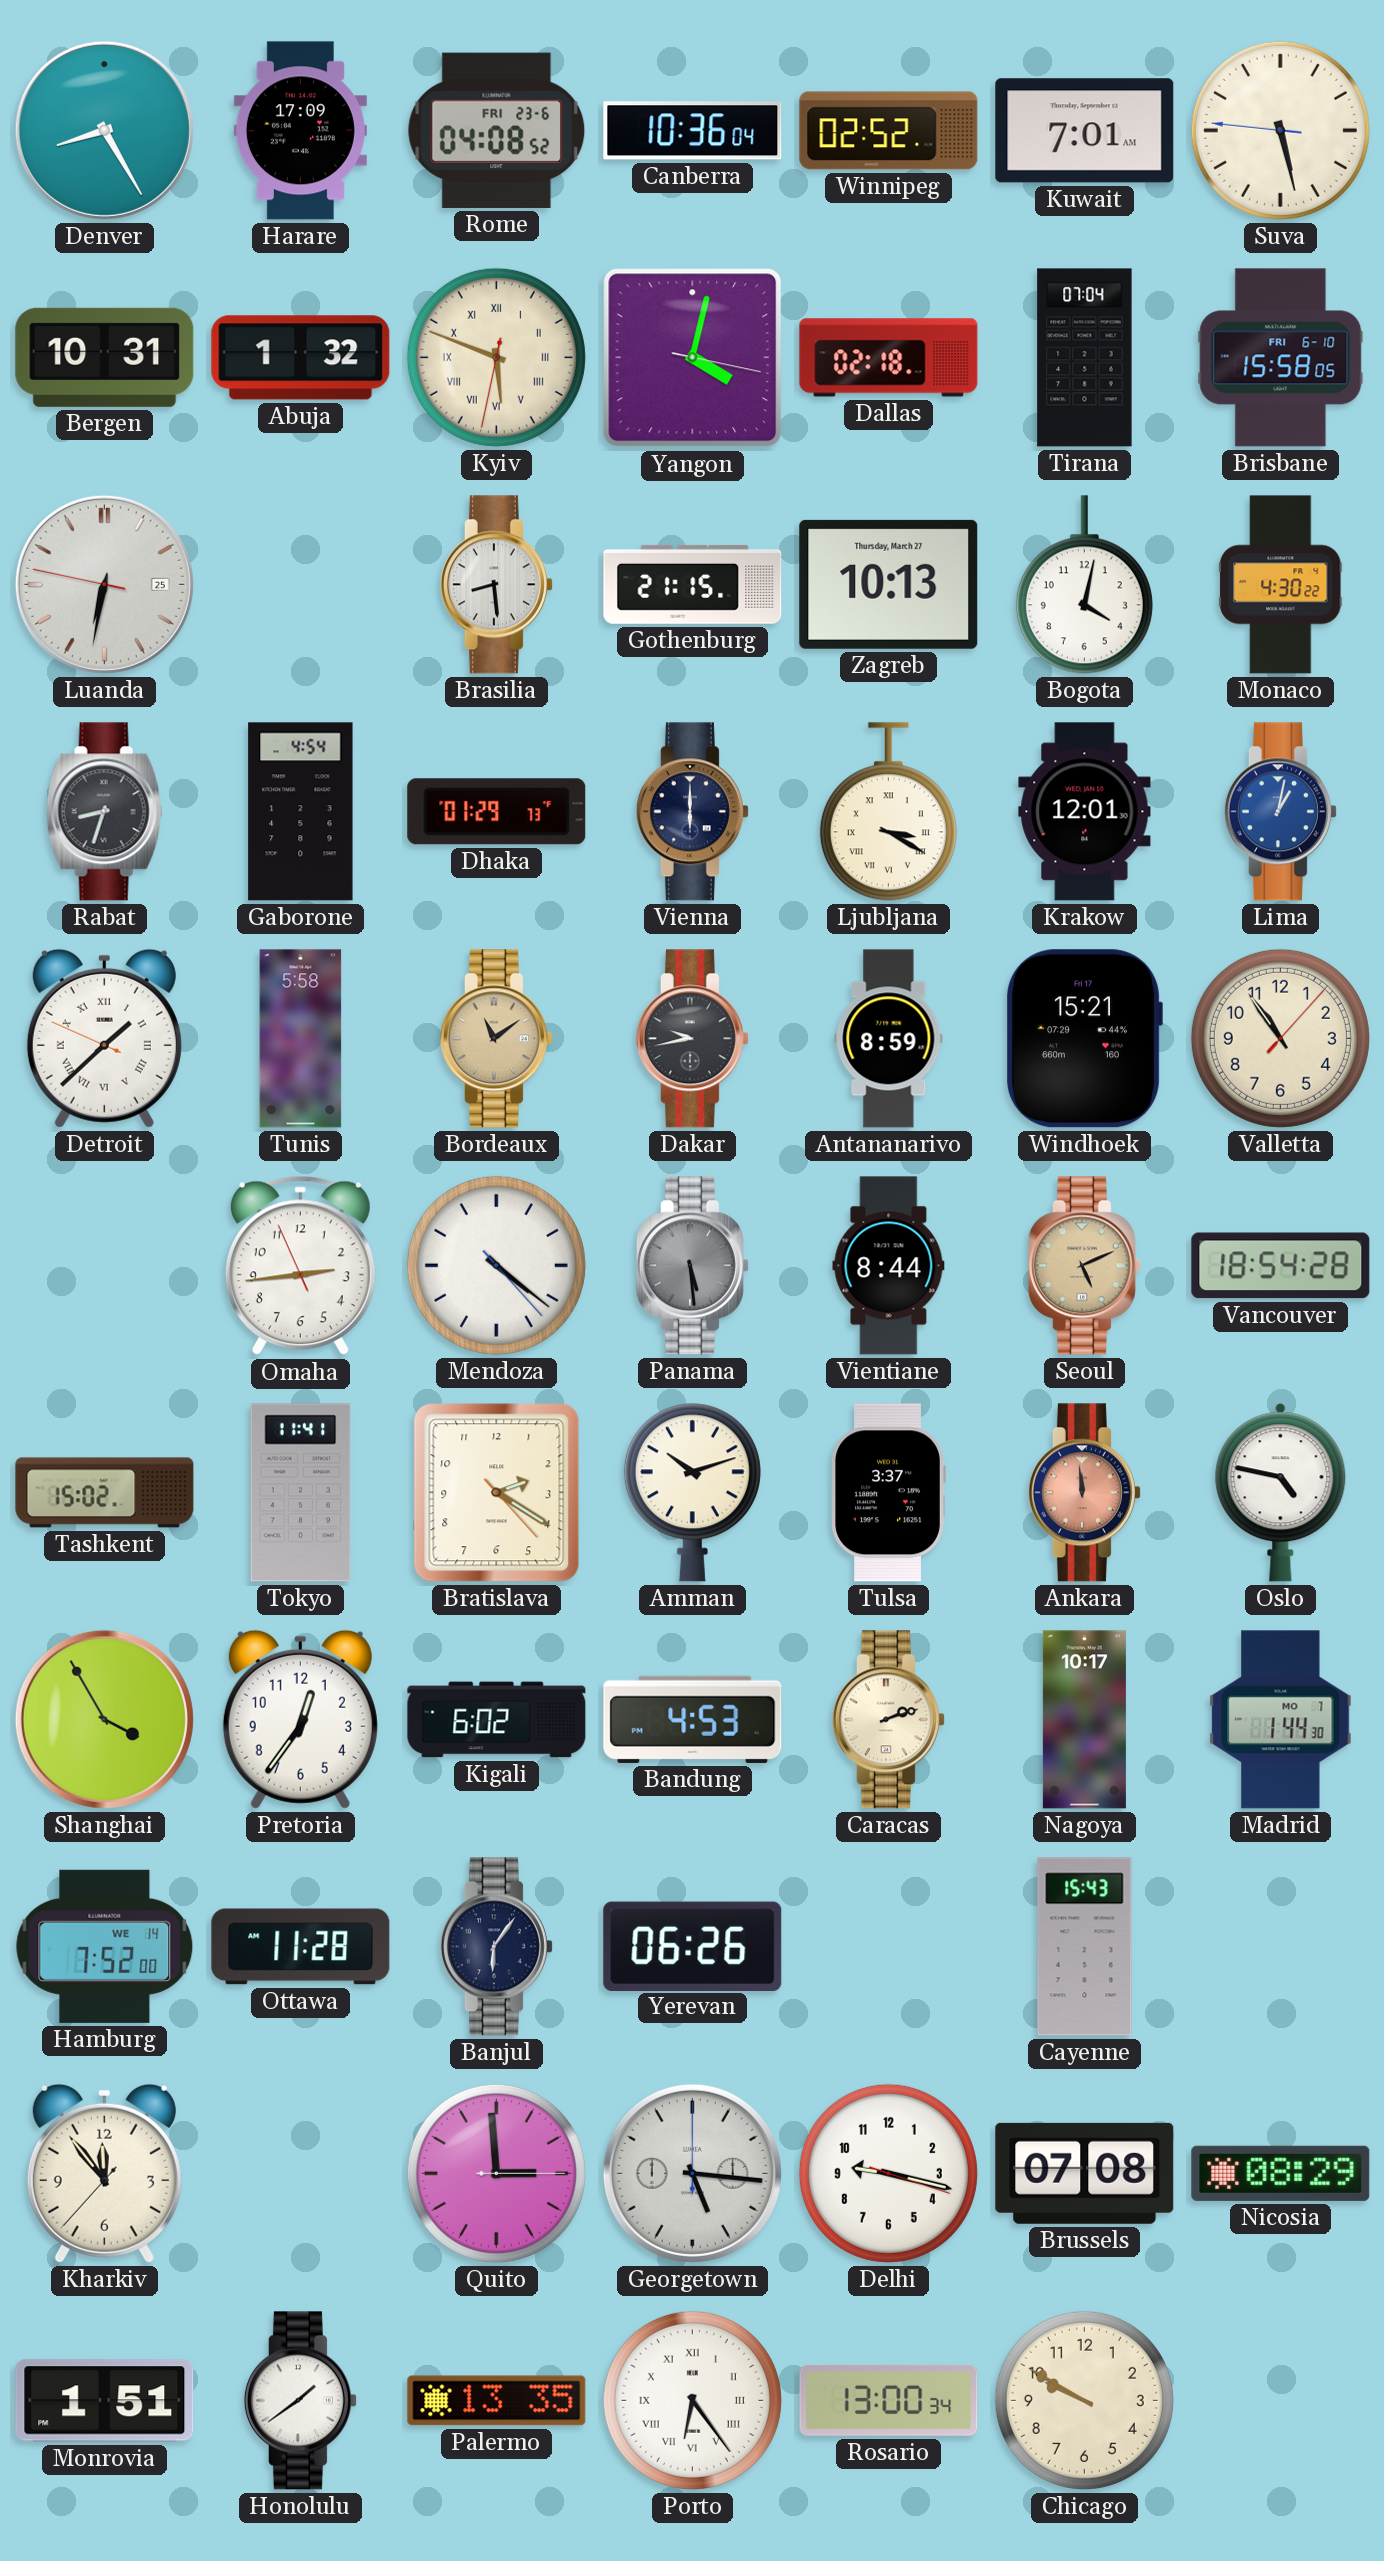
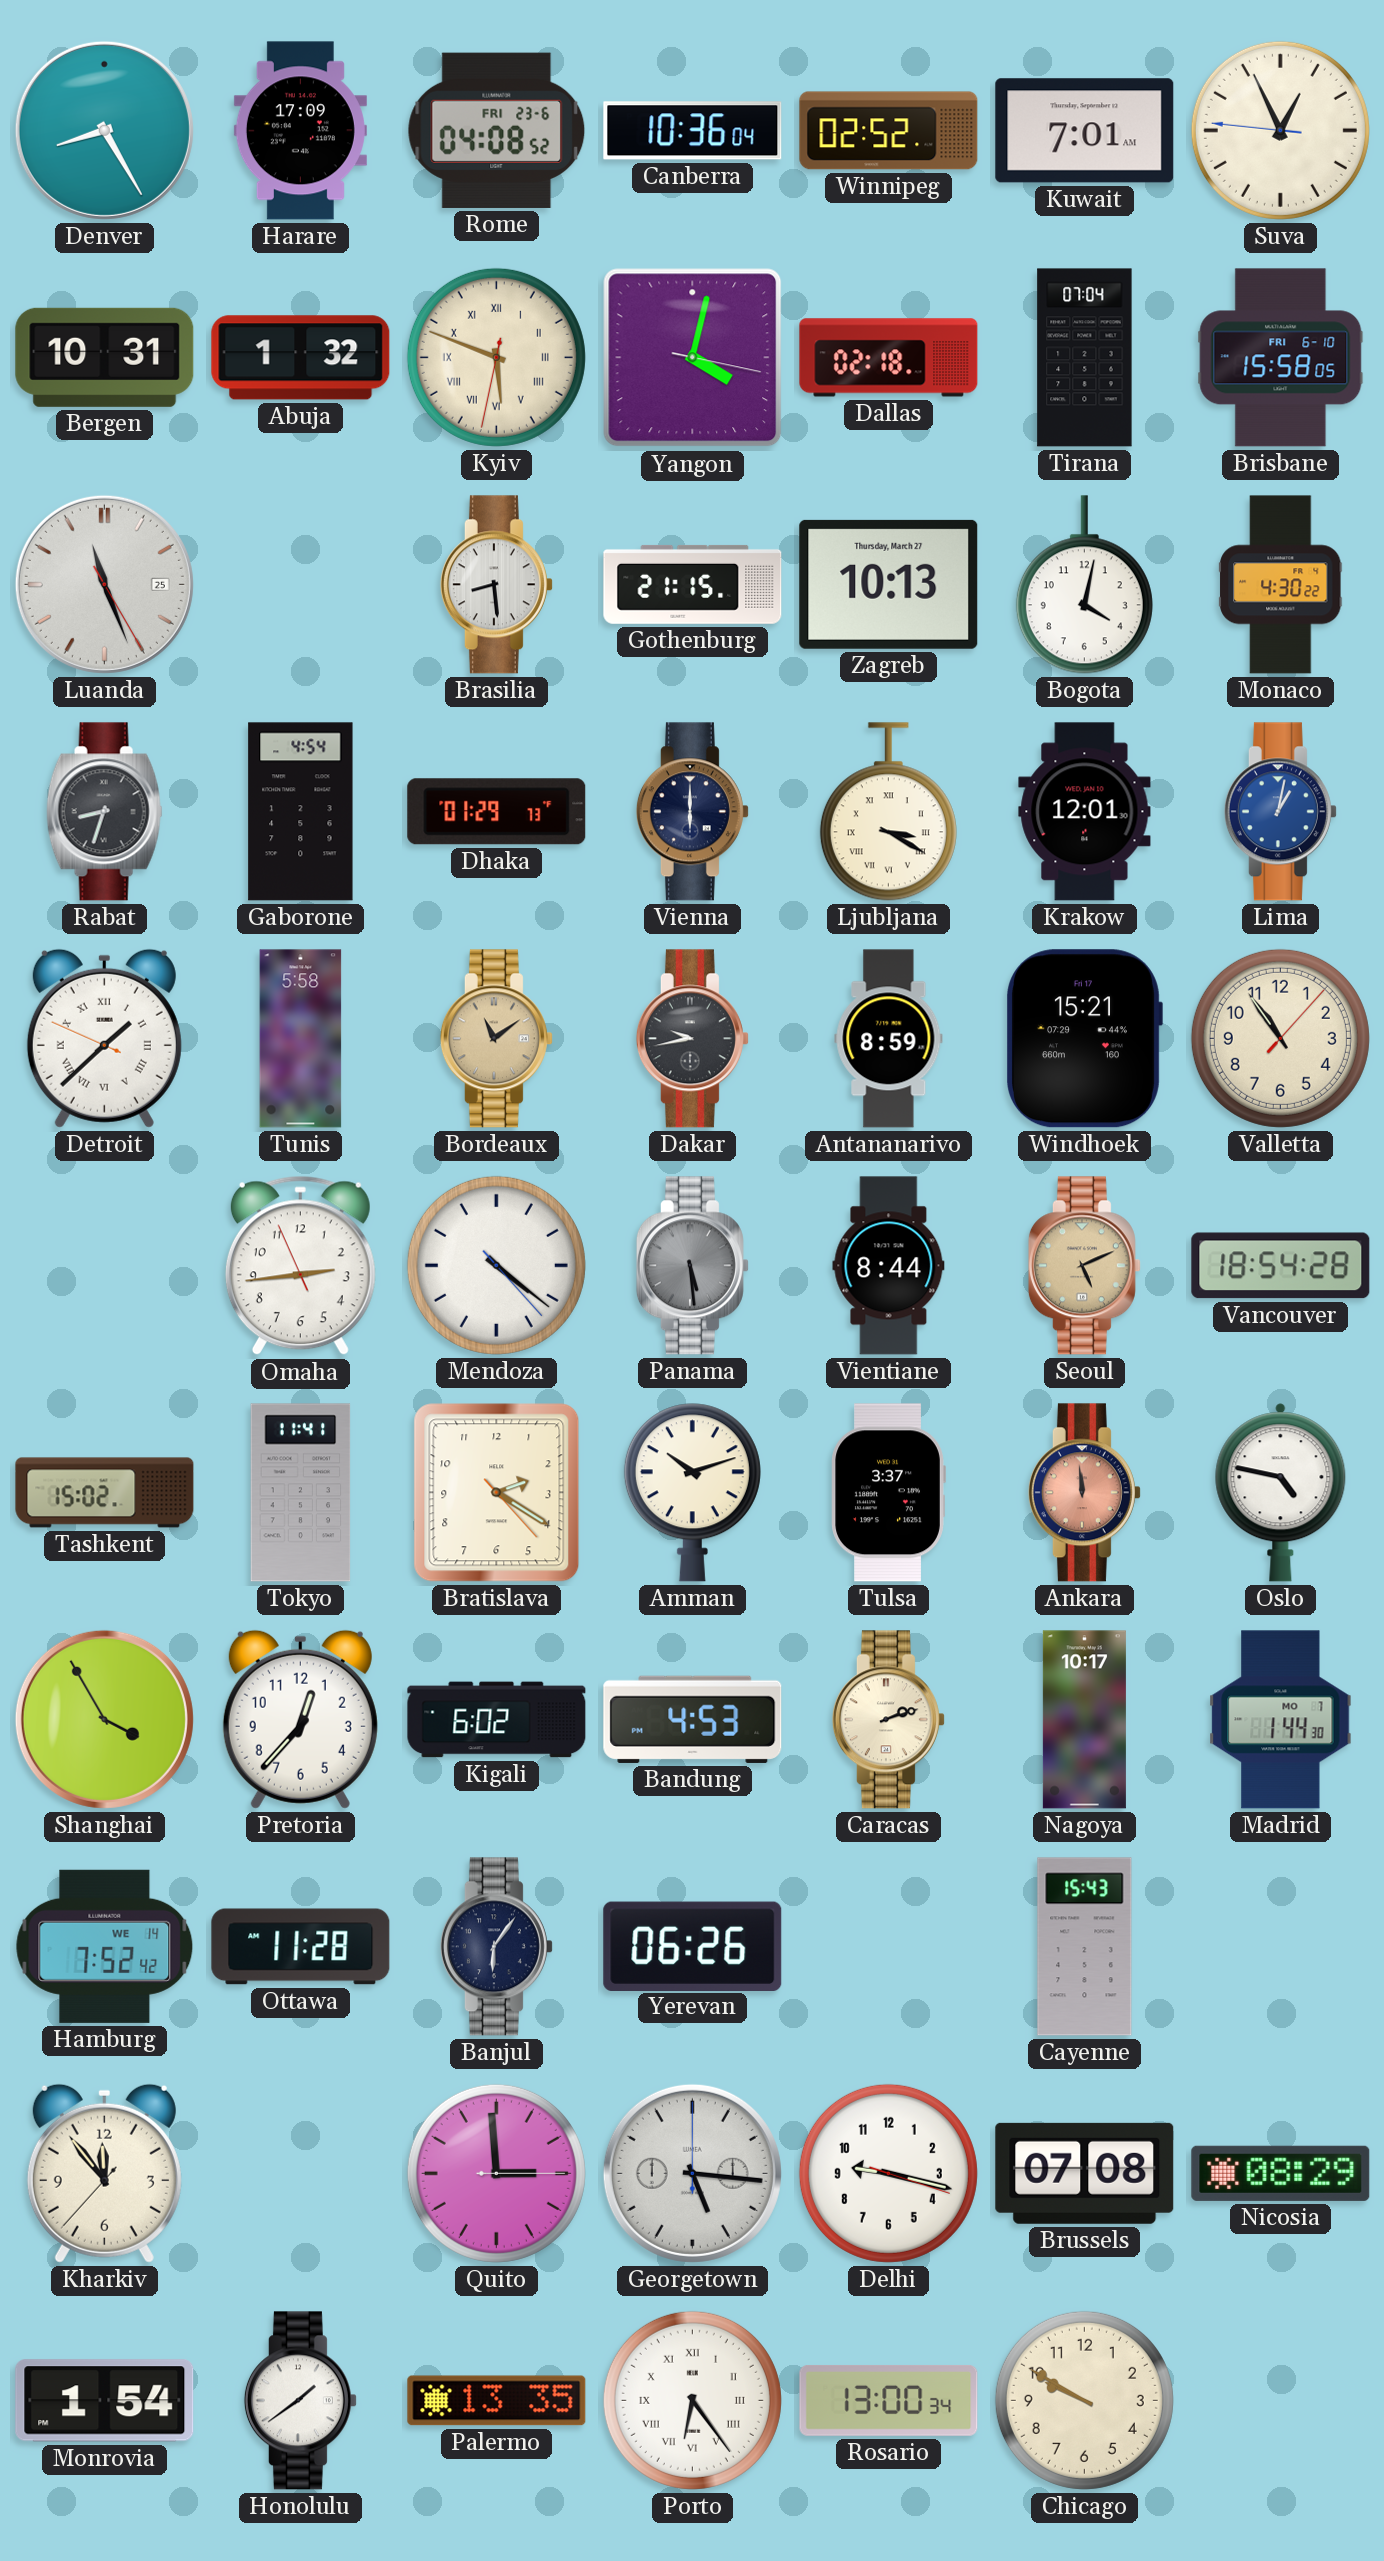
Suva: 5:27 -> 12:55 (1280, 130)
Luanda: 6:31 -> 11:26 (104, 584)
Pretoria: 12:36 -> 12:37 (300, 1719)
Hamburg: 7:52:00 -> 7:52:42 (105, 1946)
Monrovia: 1:51 -> 1:54 (105, 2401)
